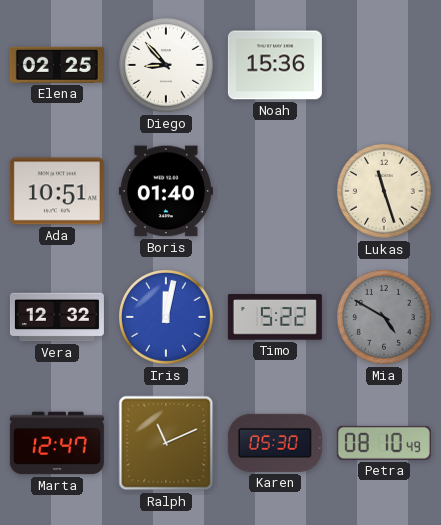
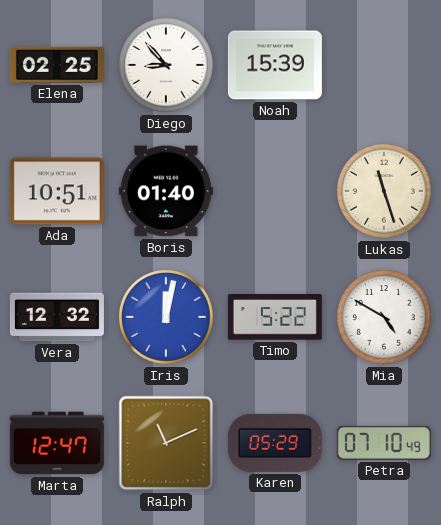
Noah: 15:36 -> 15:39 (275, 65)
Mia dial: grey -> white (385, 318)
Karen: 05:30 -> 05:29 (275, 443)
Petra: 08:10 -> 07:10 (384, 443)
